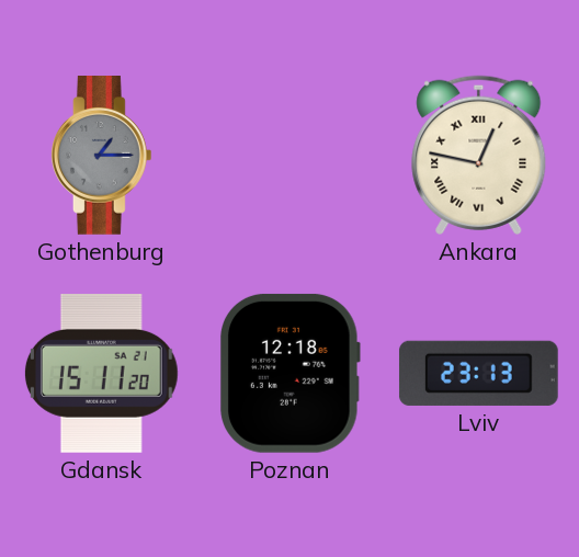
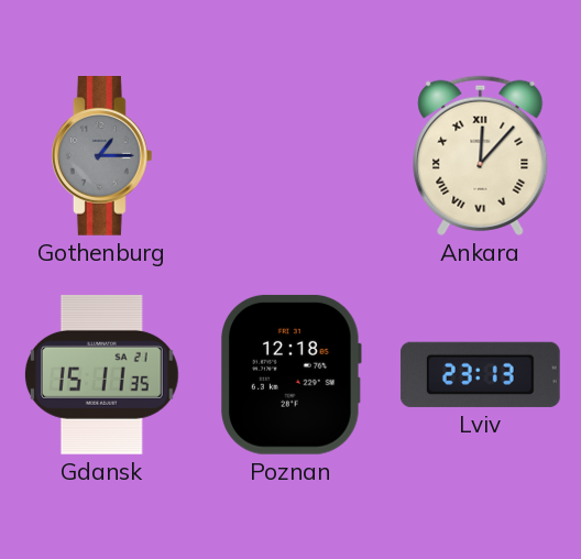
Ankara: 12:47 -> 12:07 (481, 155)
Gdansk: 15:11:20 -> 15:11:35 (101, 374)
